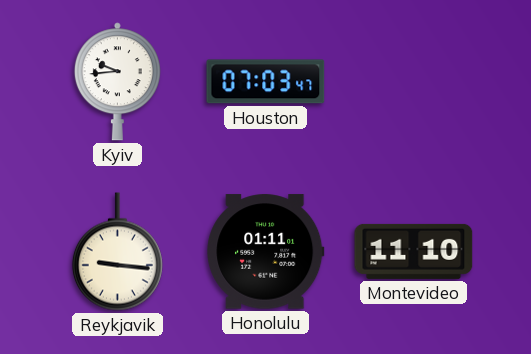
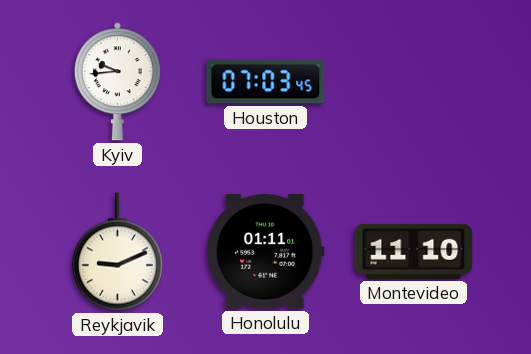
Houston: 07:03:47 -> 07:03:45 (266, 82)
Reykjavik: 9:16 -> 9:11 (117, 252)
